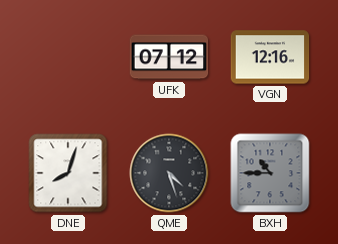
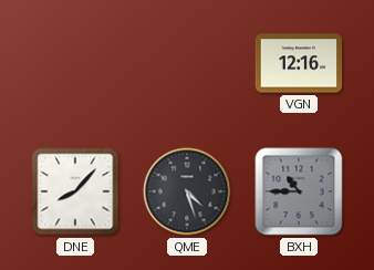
UFK: 07:12 -> none (169, 57)
DNE: 8:03 -> 8:07 (75, 191)
